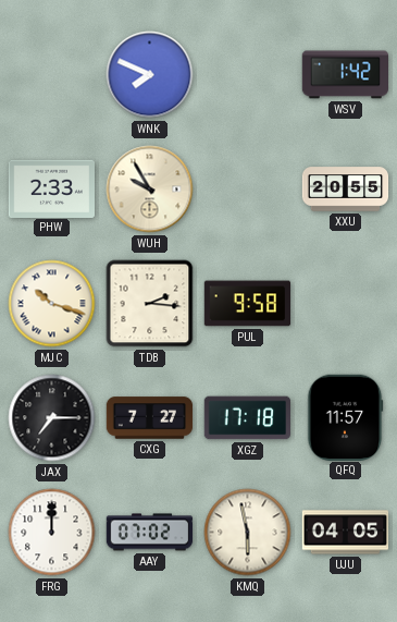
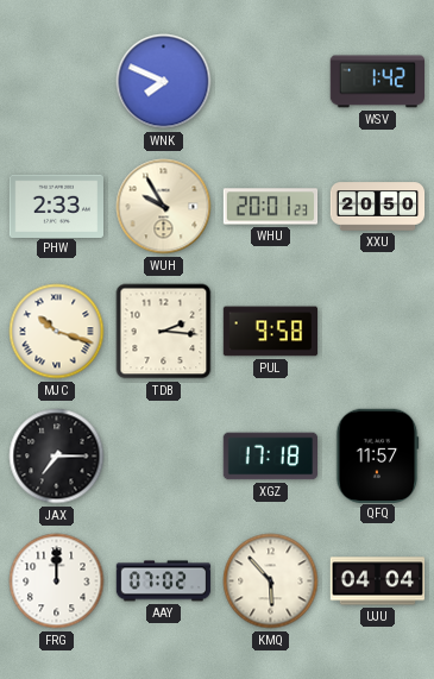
WHU: none -> 20:01 (271, 207)
XXU: 20:55 -> 20:50 (378, 207)
CXG: 7:27 -> none (150, 418)
KMQ: 5:58 -> 5:53 (271, 581)
UJU: 04:05 -> 04:04 (378, 581)
